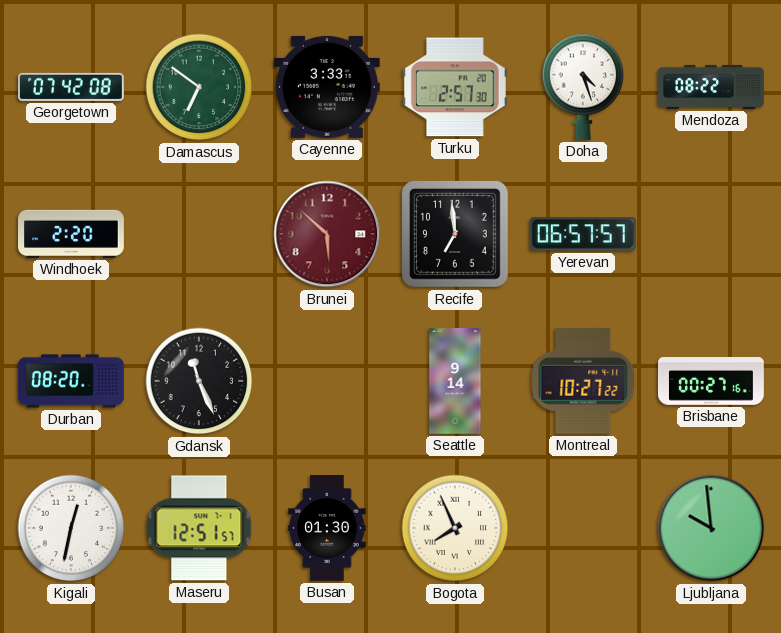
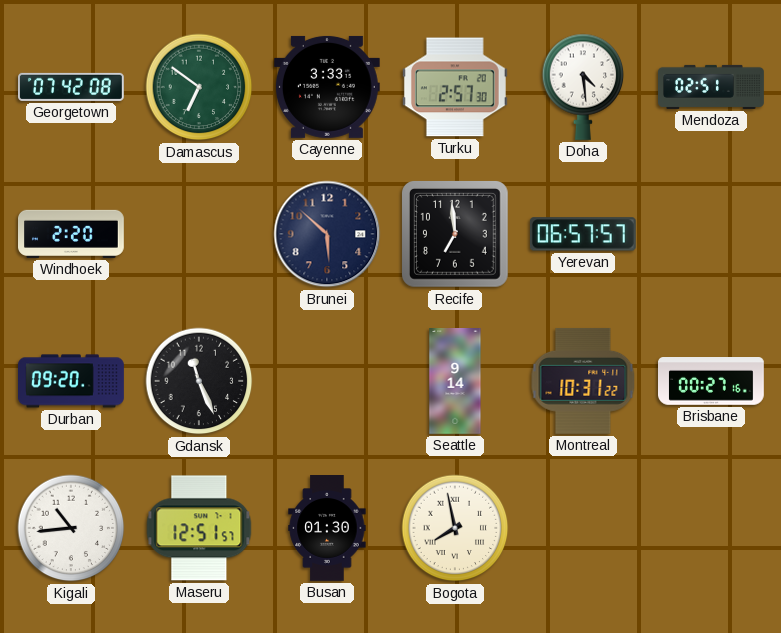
Doha: 4:27 -> 4:29 (583, 87)
Mendoza: 08:22 -> 02:51 (711, 87)
Brunei dial: burgundy -> navy (327, 234)
Durban: 08:20 -> 09:20 (72, 381)
Montreal: 10:27 -> 10:31 (583, 381)
Kigali: 12:32 -> 10:44 (71, 528)
Bogota: 7:56 -> 7:58 (455, 528)
Ljubljana: 9:59 -> none (711, 528)
